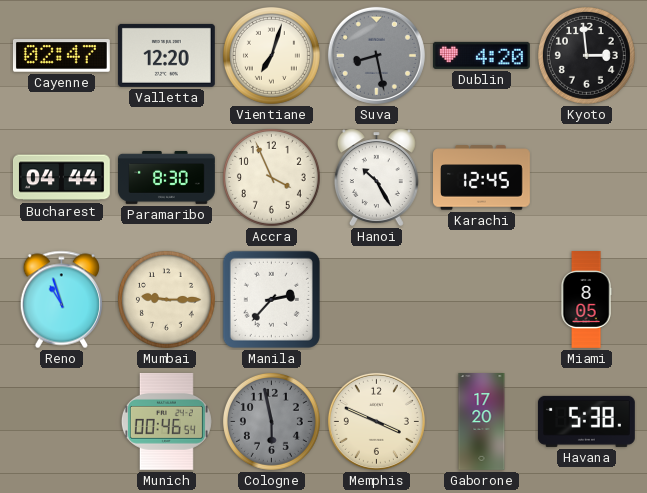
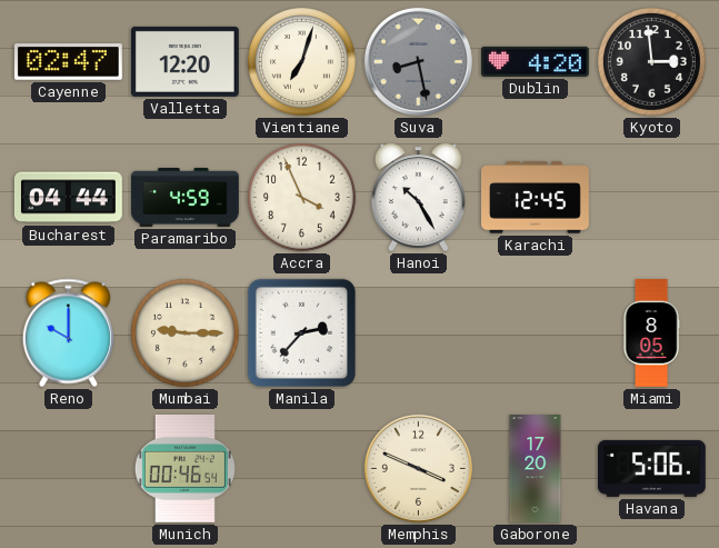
Paramaribo: 8:30 -> 4:59 (186, 197)
Reno: 10:57 -> 10:00 (68, 333)
Cologne: 5:58 -> none (271, 421)
Havana: 5:38 -> 5:06 (651, 468)
